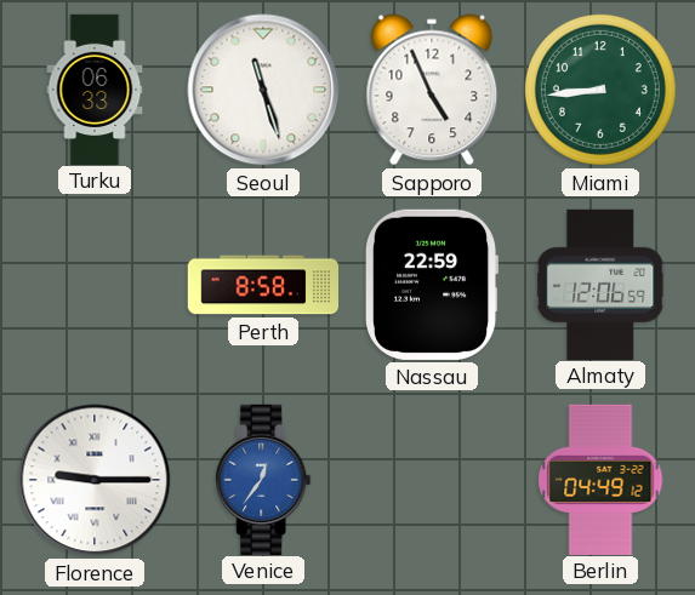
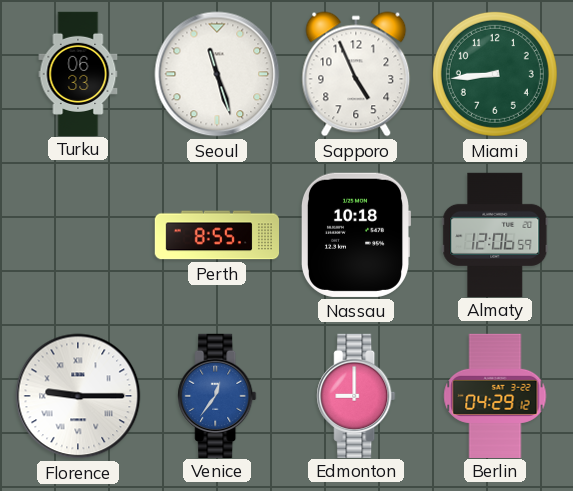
Perth: 8:58 -> 8:55 (216, 235)
Nassau: 22:59 -> 10:18 (355, 235)
Edmonton: none -> 9:00 (356, 395)
Berlin: 04:49 -> 04:29 (495, 395)
